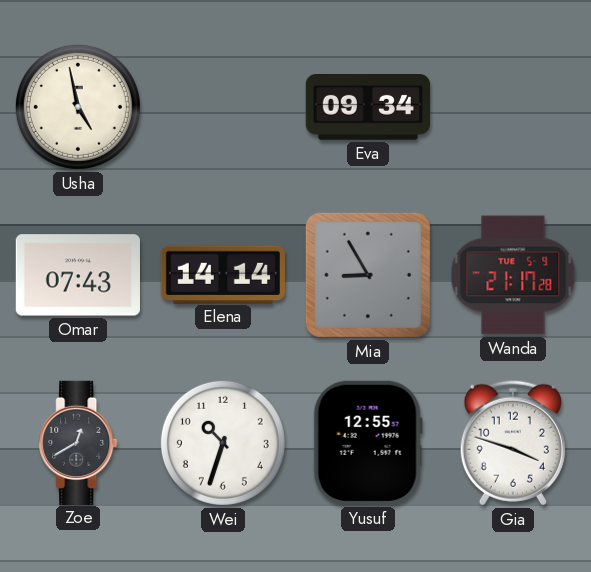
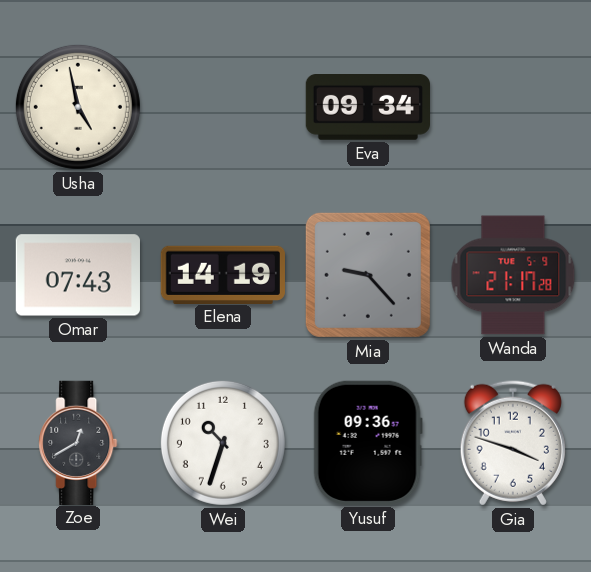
Elena: 14:14 -> 14:19 (223, 274)
Mia: 8:55 -> 9:23 (368, 275)
Yusuf: 12:55 -> 09:36 (368, 443)
